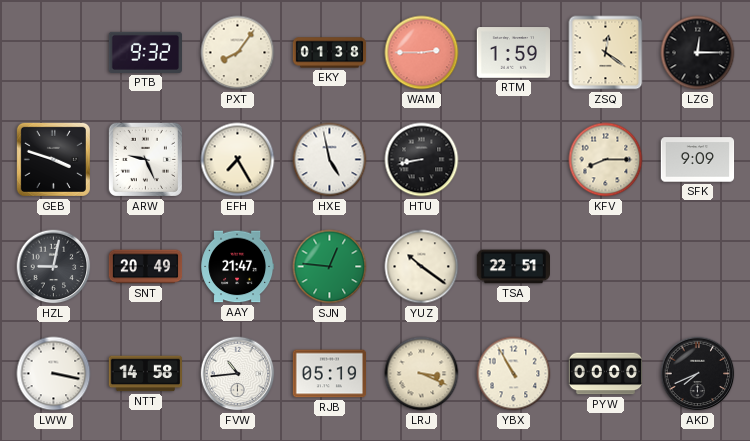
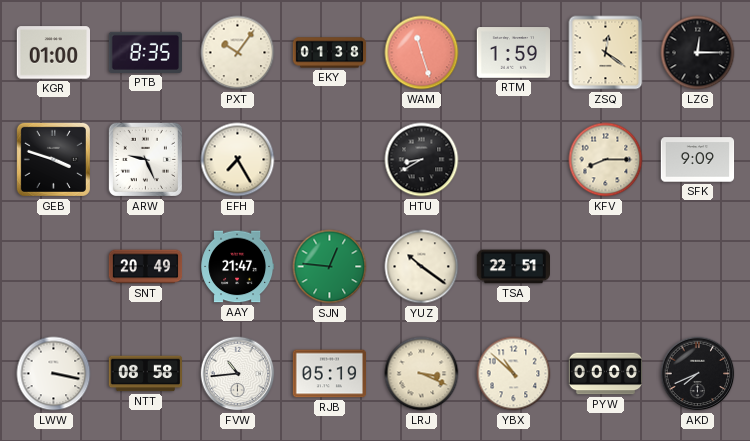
KGR: none -> 01:00 (53, 53)
PTB: 9:32 -> 8:35 (145, 52)
PXT: 8:06 -> 10:06 (238, 53)
WAM: 2:45 -> 11:27 (422, 53)
HXE: 4:58 -> none (330, 160)
HTU: 8:43 -> 8:40 (422, 160)
HZL: 9:02 -> none (54, 267)
NTT: 14:58 -> 08:58 (146, 374)
YBX: 10:55 -> 10:52 (514, 374)
